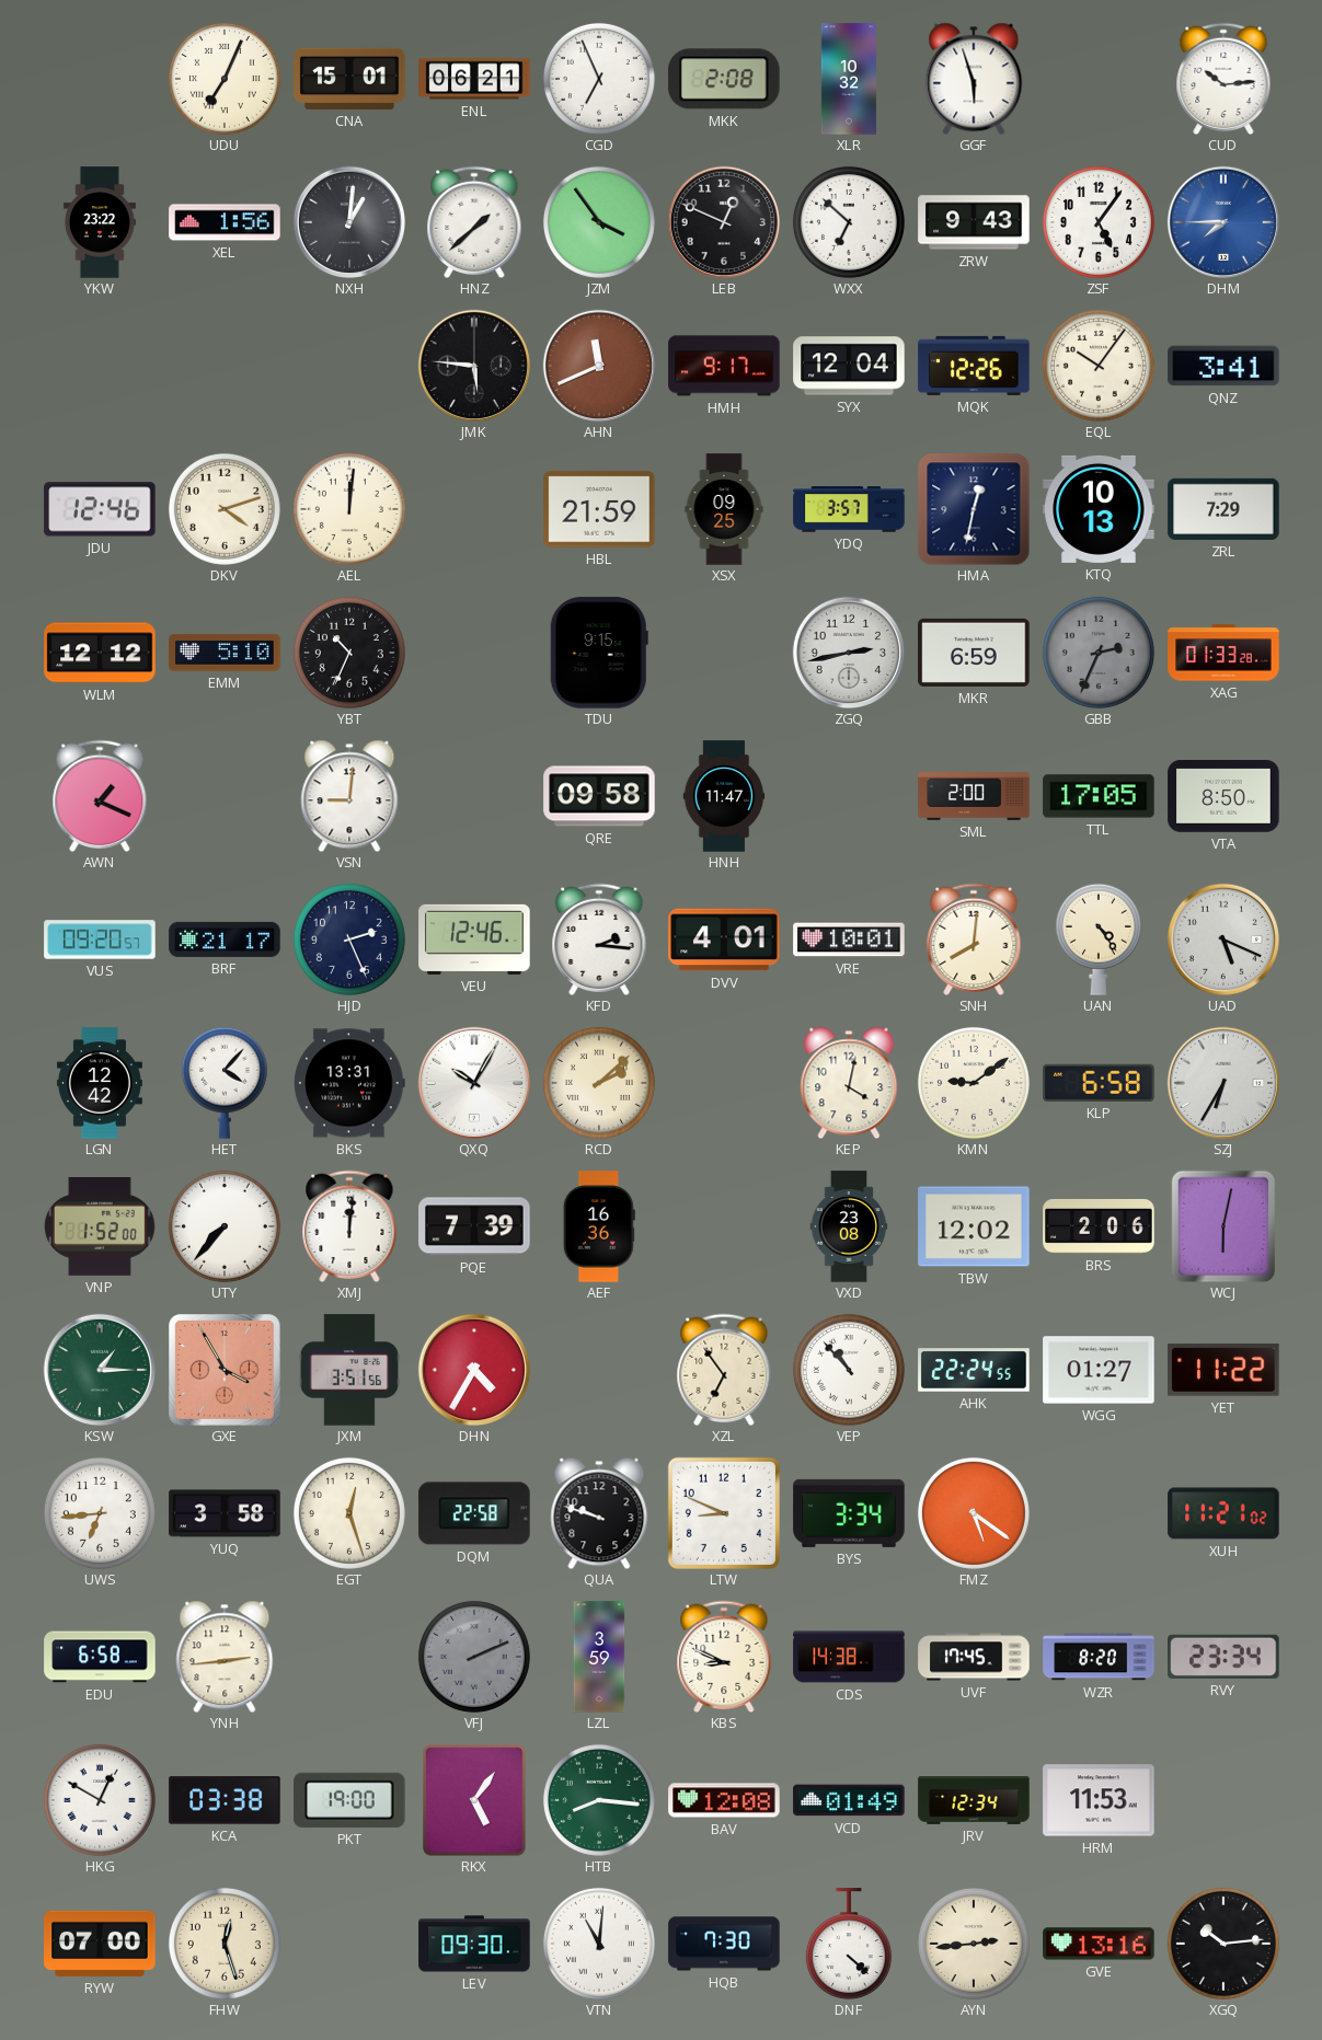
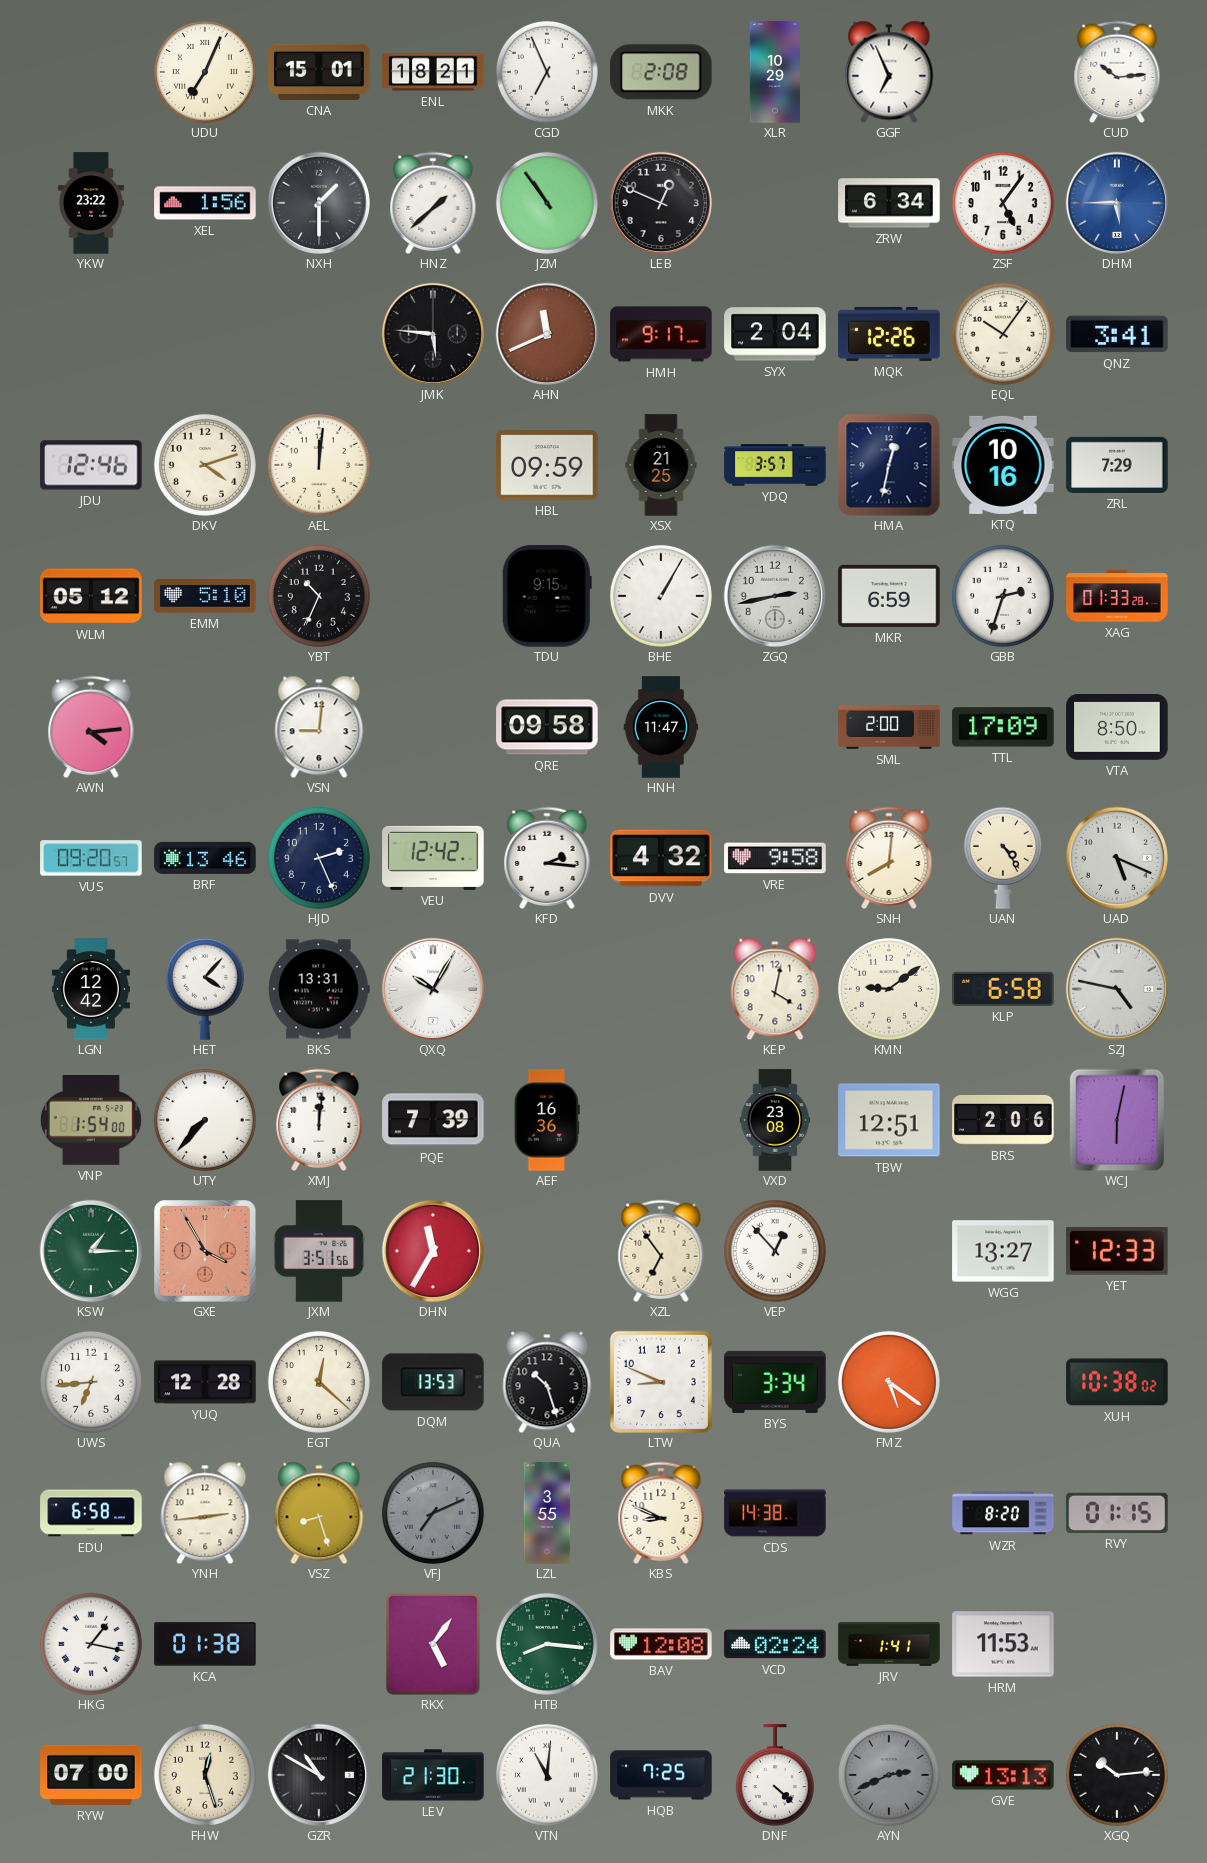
ENL: 06:21 -> 18:21 (433, 72)
XLR: 10:32 -> 10:29 (775, 72)
GGF: 5:57 -> 6:56 (889, 72)
NXH: 1:01 -> 1:30 (318, 202)
JZM: 3:54 -> 10:54 (547, 203)
WXX: 6:52 -> none (849, 222)
ZRW: 9:43 -> 6:34 (889, 203)
DHM: 7:45 -> 5:45 (1116, 202)
SYX: 12:04 -> 2:04 (775, 334)
HBL: 21:59 -> 09:59 (547, 465)
XSX: 09:25 -> 21:25 (661, 465)
KTQ: 10:13 -> 10:16 (1003, 465)
WLM: 12:12 -> 05:12 (91, 596)
BHE: none -> 1:05 (661, 596)
GBB: 2:34 -> 2:33 (1003, 596)
GBB dial: grey -> white (1003, 596)
AWN: 1:19 -> 4:14 (91, 726)
TTL: 17:05 -> 17:09 (1003, 727)
BRF: 21:17 -> 13:46 (205, 858)
VEU: 12:46 -> 12:42 (433, 858)
DVV: 4:01 -> 4:32 (661, 858)
VRE: 10:01 -> 9:58 (775, 858)
RCD: 2:08 -> none (599, 1083)
SZJ: 6:35 -> 4:47 (1116, 988)
VNP: 1:52 -> 1:54 (91, 1121)
TBW: 12:02 -> 12:51 (889, 1120)
DHN: 4:35 -> 11:35 (432, 1250)
VEP: 10:53 -> 12:53 (775, 1251)
AHK: 22:24 -> none (974, 1370)
WGG: 01:27 -> 13:27 (1003, 1251)
YET: 11:22 -> 12:33 (1117, 1251)
YUQ: 3:58 -> 12:28 (205, 1382)
EGT: 12:27 -> 12:22 (319, 1382)
DQM: 22:58 -> 13:53 (433, 1382)
QUA: 9:48 -> 10:27 (547, 1382)
XUH: 11:21 -> 10:38 (1117, 1382)
VSZ: none -> 8:27 (319, 1513)
VFJ: 2:11 -> 7:11 (433, 1513)
LZL: 3:59 -> 3:55 (547, 1513)
UVF: 17:45 -> none (974, 1657)
RVY: 23:34 -> 01:15 (1117, 1513)
HKG: 12:50 -> 1:17 (91, 1644)
KCA: 03:38 -> 01:38 (205, 1644)
PKT: 19:00 -> none (349, 1800)
VCD: 01:49 -> 02:24 (775, 1644)
JRV: 12:34 -> 1:41 (889, 1644)
GZR: none -> 10:50 (318, 1774)
LEV: 09:30 -> 21:30 (433, 1775)
HQB: 7:30 -> 7:25 (661, 1775)
AYN: 2:44 -> 2:41 (889, 1775)
AYN dial: cream -> grey (889, 1775)
GVE: 13:16 -> 13:13 (1003, 1775)
